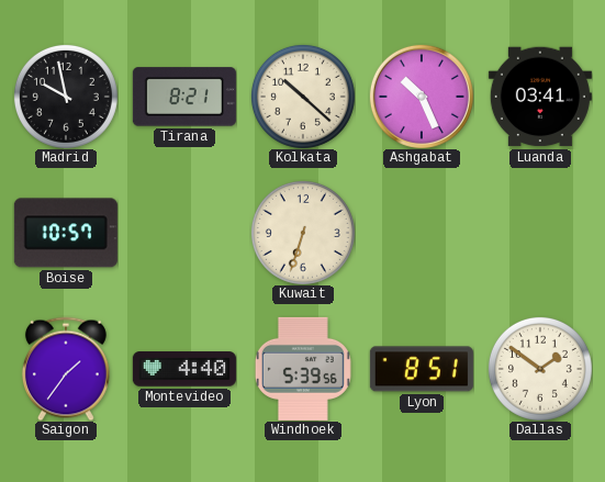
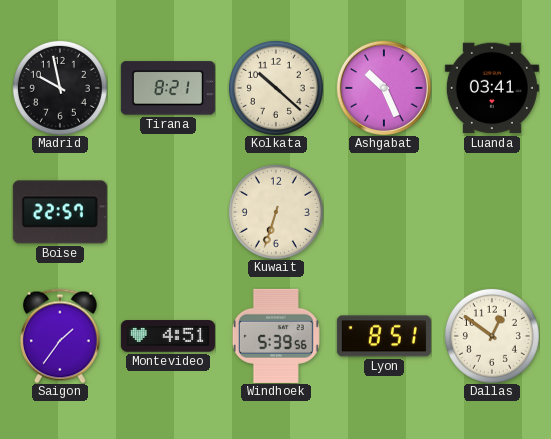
Boise: 10:57 -> 22:57 (60, 212)
Montevideo: 4:40 -> 4:51 (168, 336)
Dallas: 1:51 -> 12:51 (492, 336)
